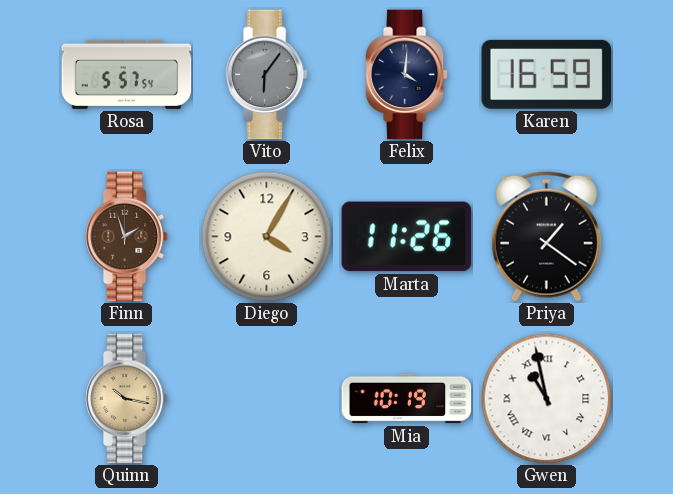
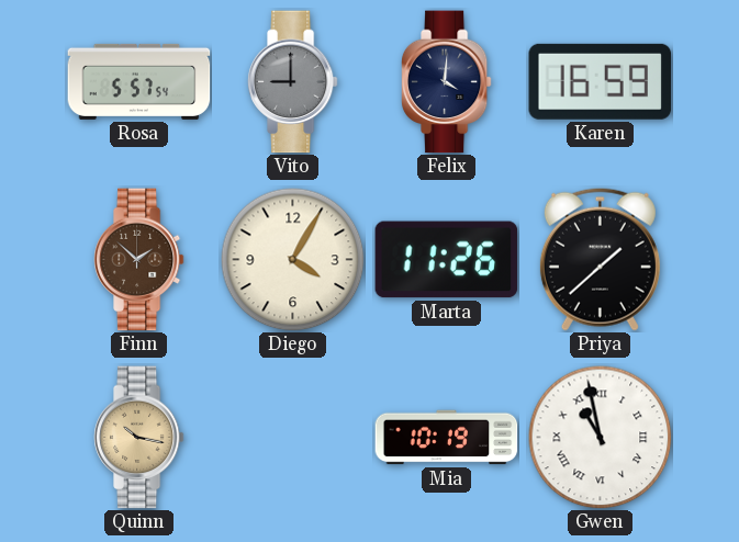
Vito: 6:06 -> 9:00 (292, 82)
Finn: 1:57 -> 1:52 (138, 260)
Priya: 1:21 -> 1:38 (600, 259)
